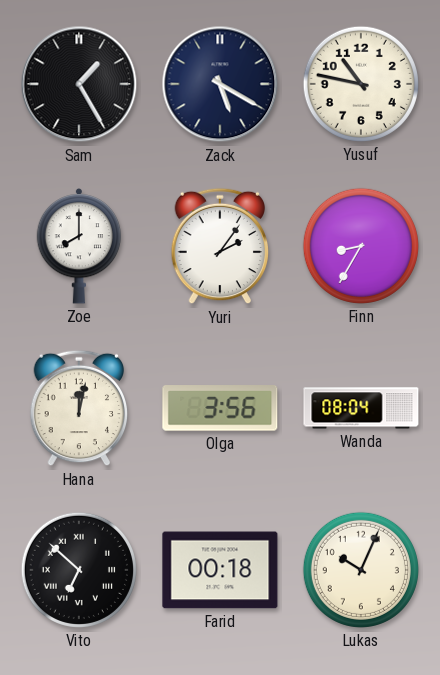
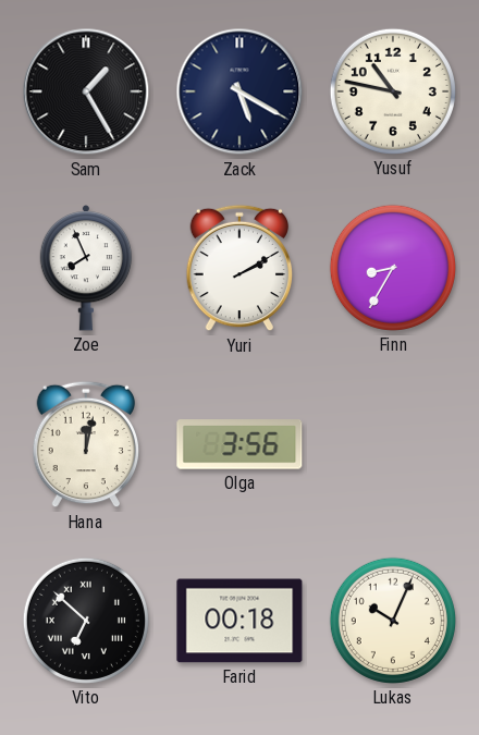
Zoe: 8:00 -> 7:56 (86, 269)
Yuri: 2:06 -> 2:10 (239, 268)
Wanda: 08:04 -> none (361, 408)
